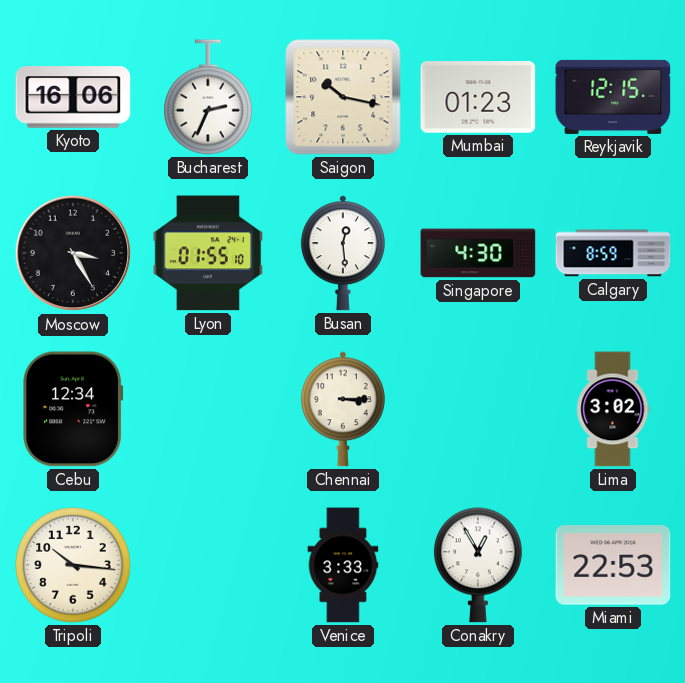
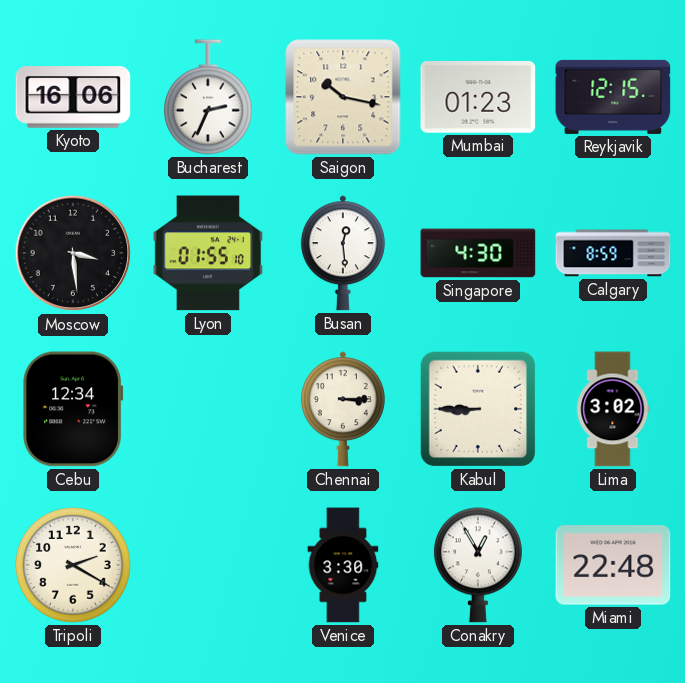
Moscow: 3:25 -> 3:29 (73, 253)
Kabul: none -> 8:45 (478, 409)
Tripoli: 10:16 -> 2:20 (74, 566)
Venice: 3:33 -> 3:30 (343, 565)
Miami: 22:53 -> 22:48 (613, 565)
